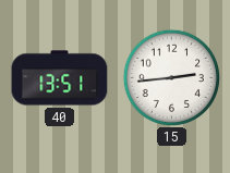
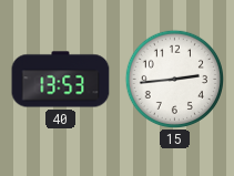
40: 13:51 -> 13:53 (61, 80)
